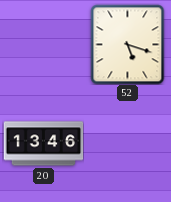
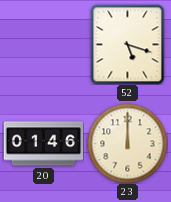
20: 13:46 -> 01:46 (43, 144)
23: none -> 12:00 (127, 143)
